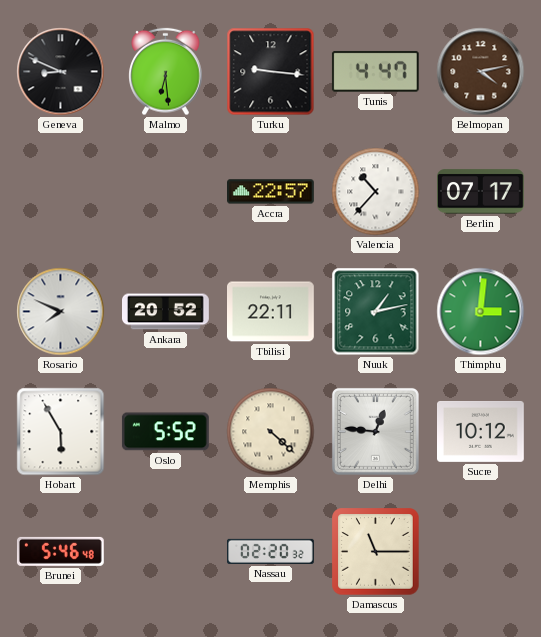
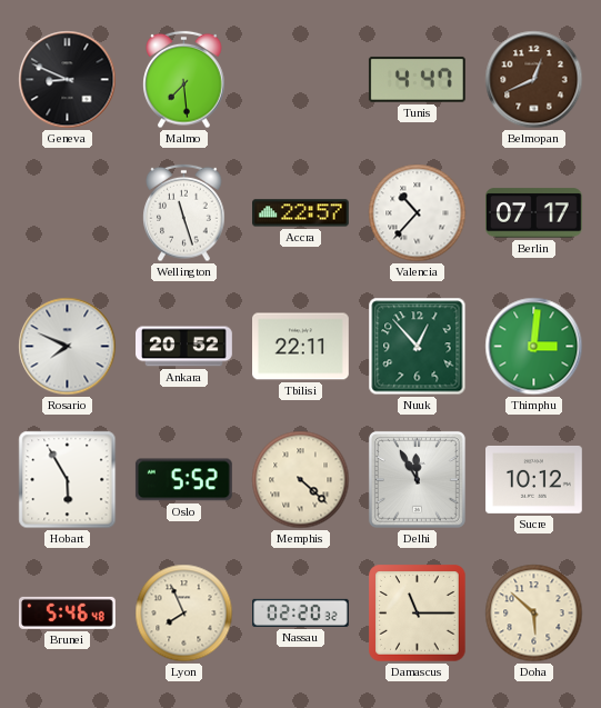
Malmo: 6:29 -> 7:29 (184, 80)
Turku: 9:16 -> none (271, 72)
Belmopan: 4:13 -> 12:41 (534, 80)
Wellington: none -> 11:27 (184, 213)
Nuuk: 1:13 -> 12:53 (418, 347)
Delhi: 12:46 -> 11:55 (417, 479)
Lyon: none -> 7:56 (184, 614)
Doha: none -> 5:52 (534, 614)
